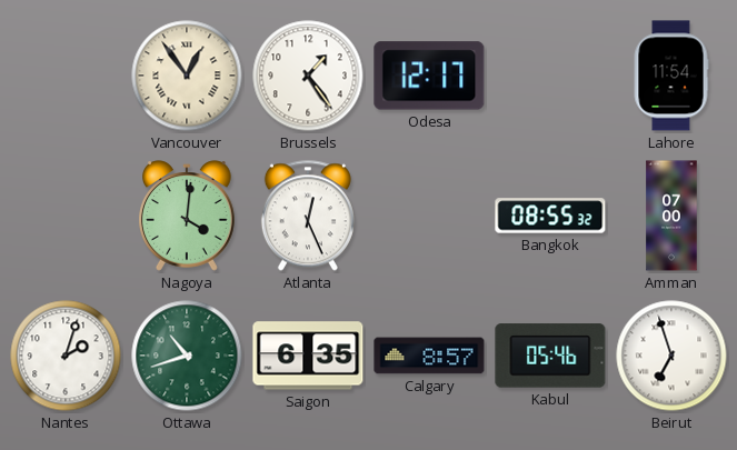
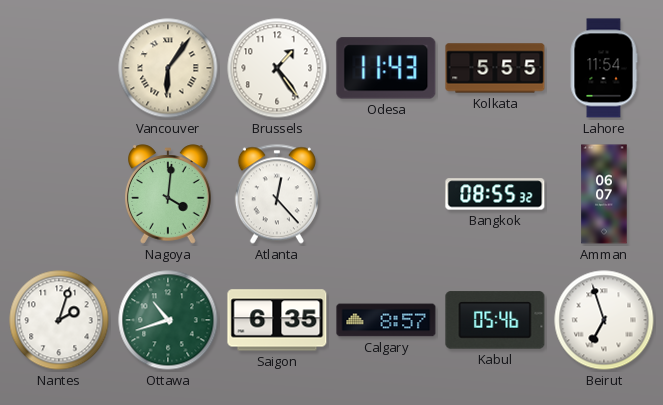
Vancouver: 12:54 -> 6:06 (168, 68)
Odesa: 12:17 -> 11:43 (386, 68)
Kolkata: none -> 5:55 (495, 68)
Atlanta: 12:26 -> 12:23 (277, 194)
Amman: 07:00 -> 06:07 (604, 194)
